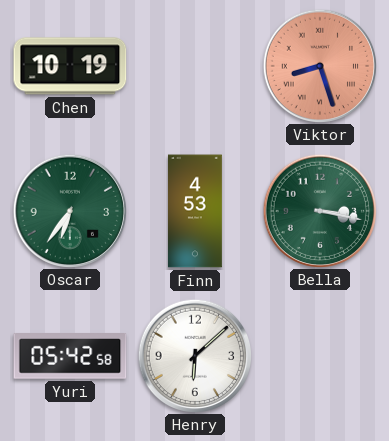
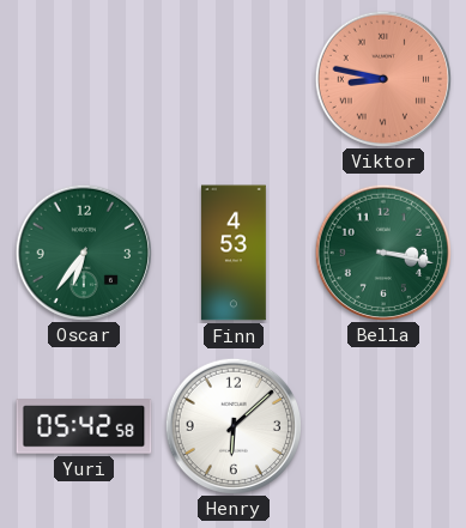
Chen: 10:19 -> none (70, 66)
Viktor: 8:27 -> 8:47 (382, 78)
